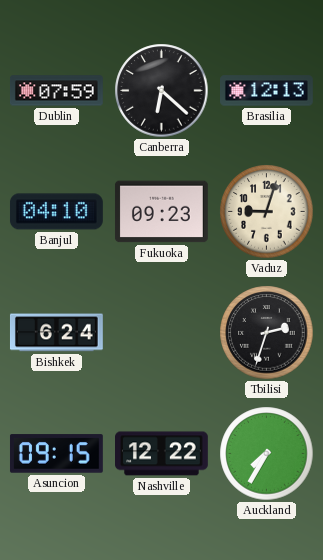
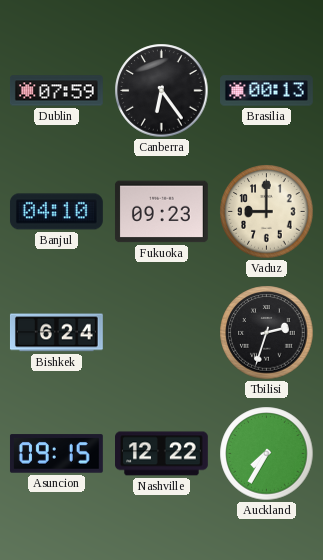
Canberra: 6:22 -> 6:24 (162, 91)
Brasilia: 12:13 -> 00:13 (267, 91)
Vaduz: 9:03 -> 9:00 (267, 212)
